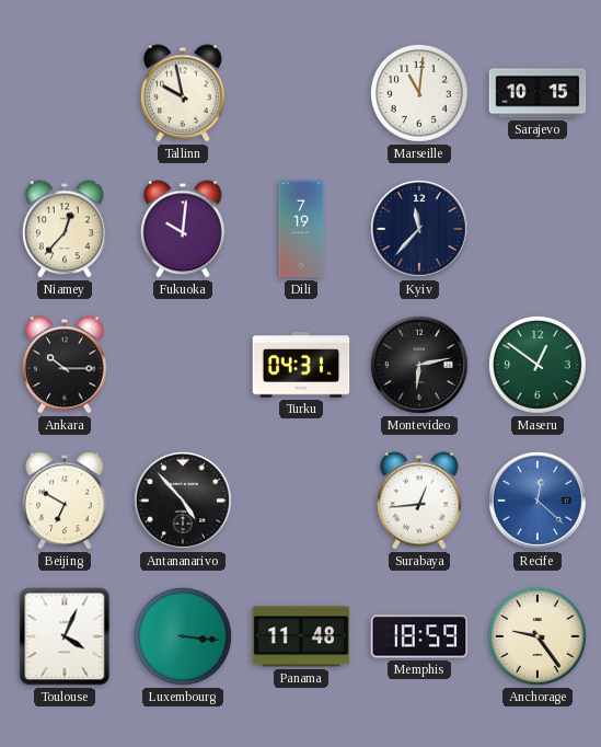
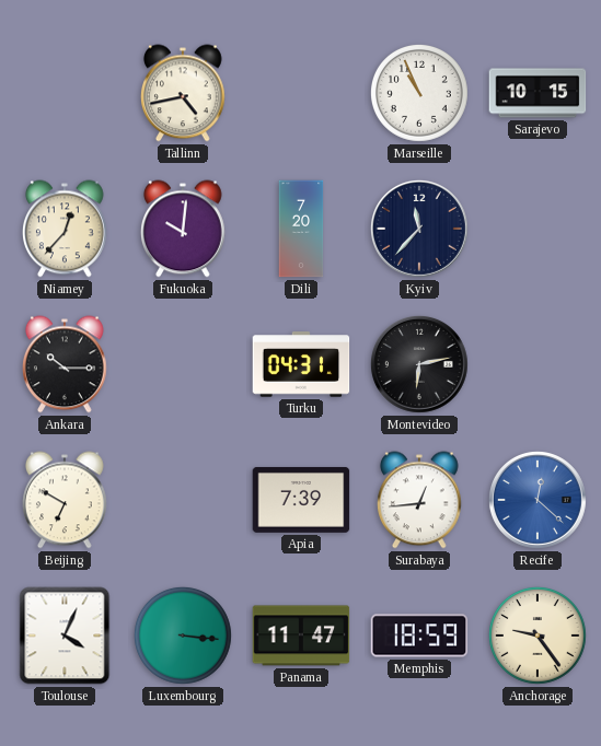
Tallinn: 9:58 -> 4:43 (184, 93)
Marseille: 11:01 -> 10:56 (419, 93)
Dili: 7:19 -> 7:20 (301, 229)
Maseru: 12:51 -> none (538, 365)
Antananarivo: 4:53 -> none (183, 501)
Apia: none -> 7:39 (301, 500)
Panama: 11:48 -> 11:47 (301, 636)
